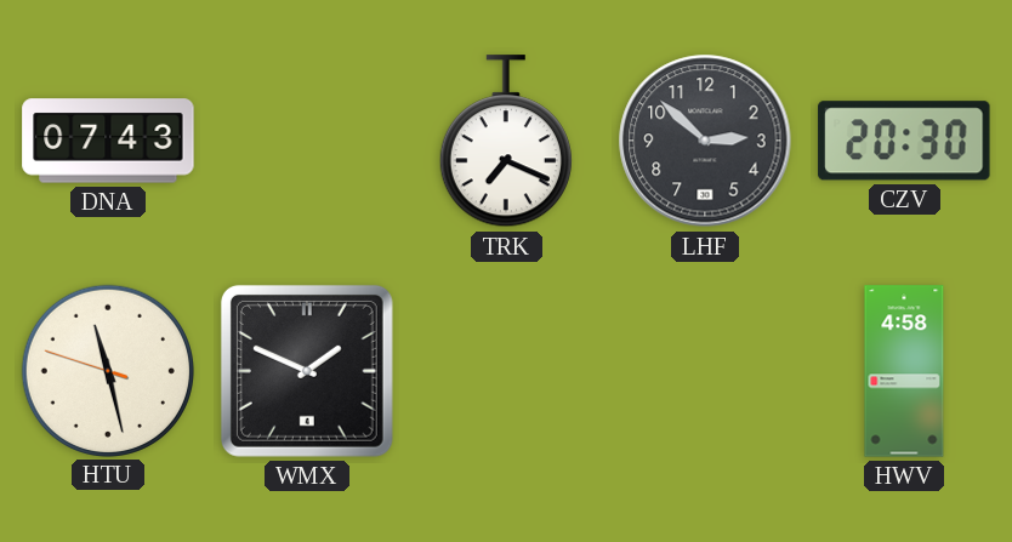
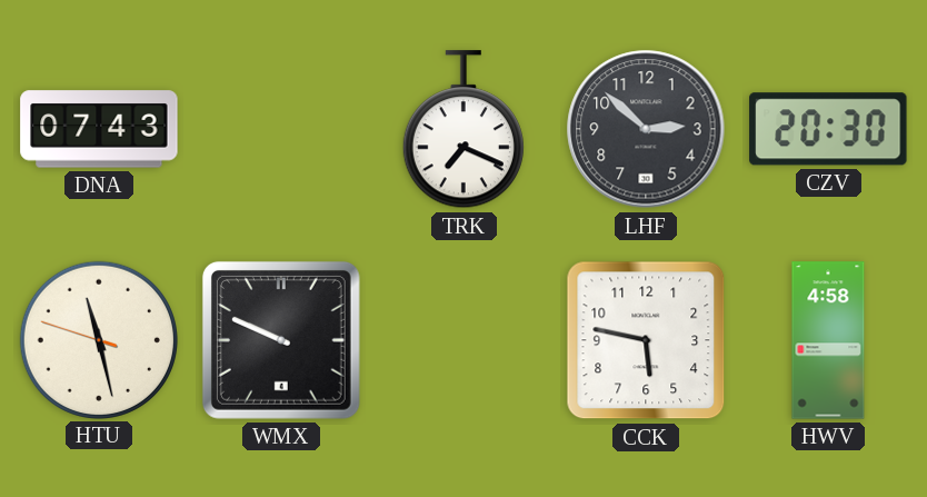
WMX: 1:49 -> 9:49 (281, 340)
CCK: none -> 5:47 (646, 340)
